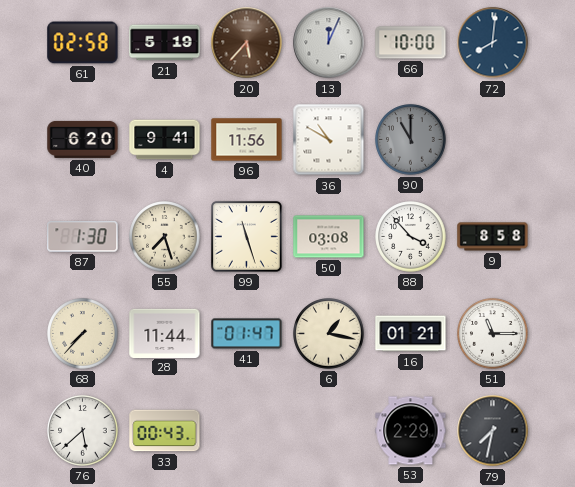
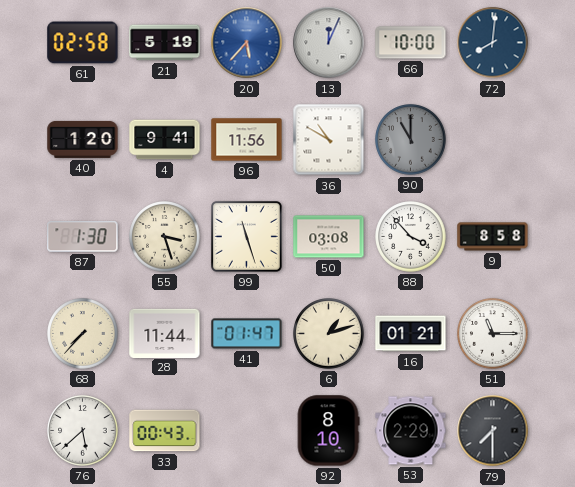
20 dial: brown -> blue (247, 43)
40: 6:20 -> 1:20 (83, 139)
55: 7:27 -> 3:27 (165, 237)
6: 1:17 -> 1:12 (329, 334)
92: none -> 8:10 (328, 431)
79: 7:32 -> 7:30 (493, 431)
